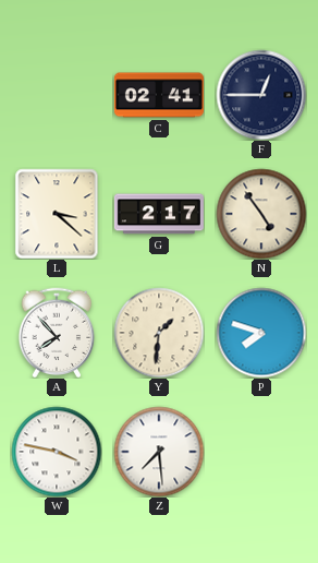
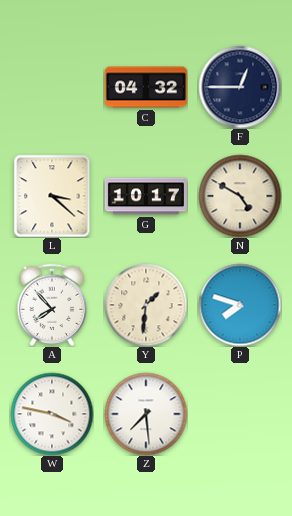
C: 02:41 -> 04:32 (146, 87)
G: 2:17 -> 10:17 (146, 196)
N: 4:54 -> 4:50 (240, 196)
